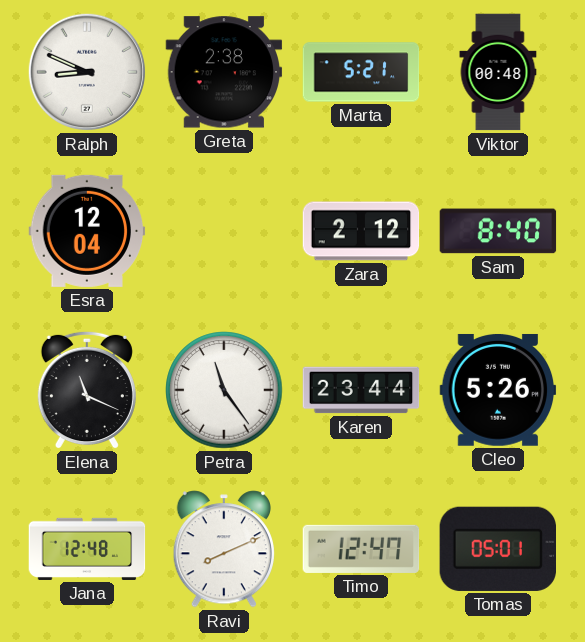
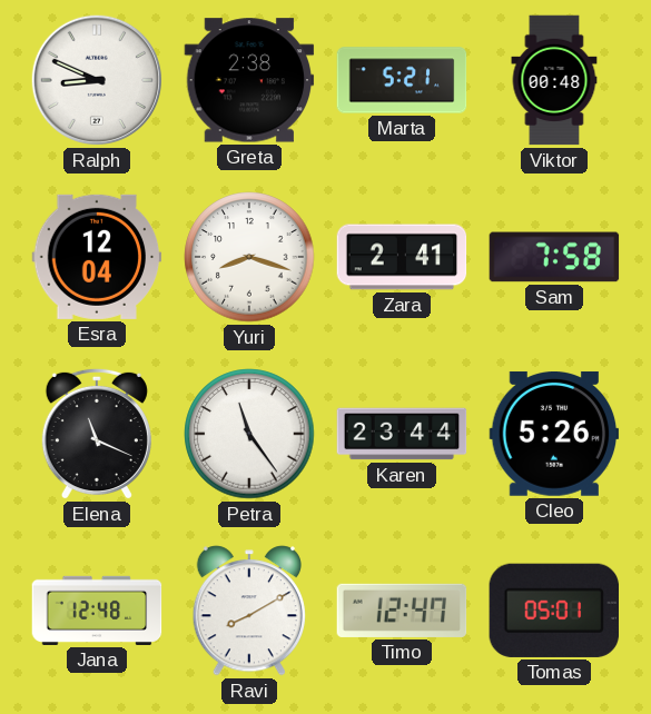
Yuri: none -> 8:18 (249, 257)
Zara: 2:12 -> 2:41 (402, 257)
Sam: 8:40 -> 7:58 (554, 257)
Ravi: 8:11 -> 8:10 (249, 611)
